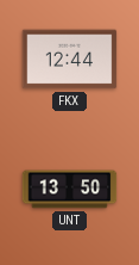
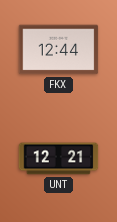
UNT: 13:50 -> 12:21 (59, 159)
